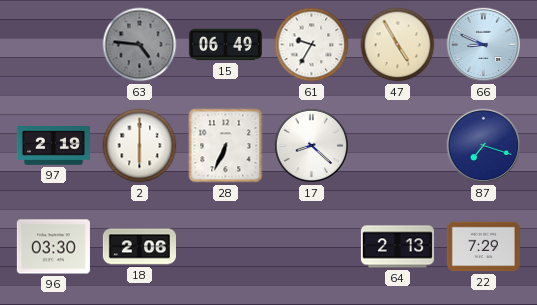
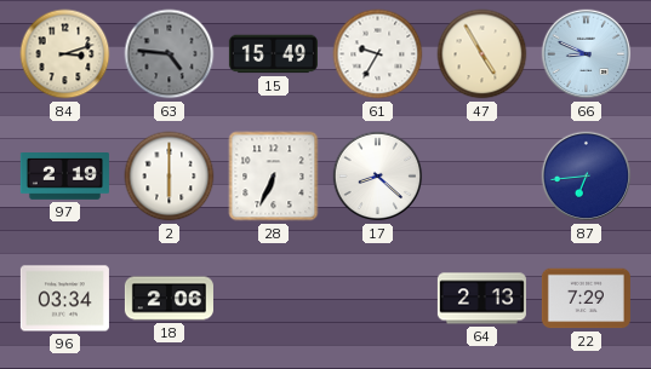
84: none -> 3:12 (65, 54)
15: 06:49 -> 15:49 (273, 54)
87: 7:18 -> 6:44 (587, 177)
96: 03:30 -> 03:34 (64, 299)
